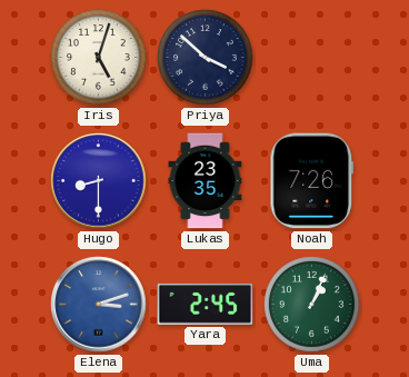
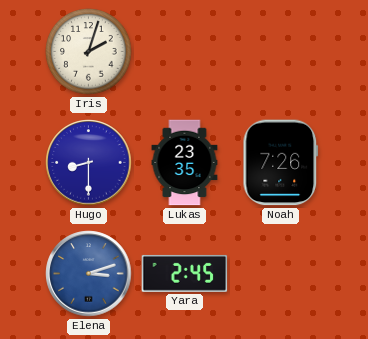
Iris: 5:03 -> 2:03 (89, 52)
Priya: 3:52 -> none (206, 58)
Uma: 1:04 -> none (312, 305)
